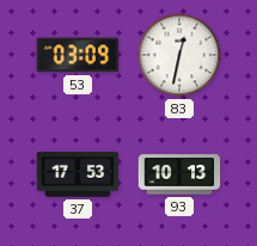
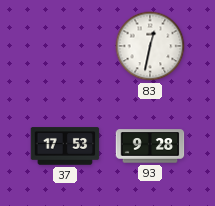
53: 03:09 -> none (78, 55)
93: 10:13 -> 9:28 (150, 146)
